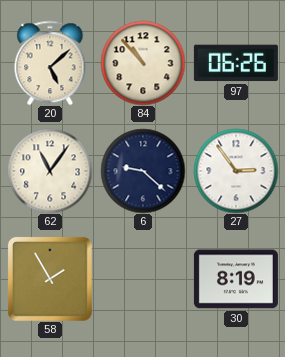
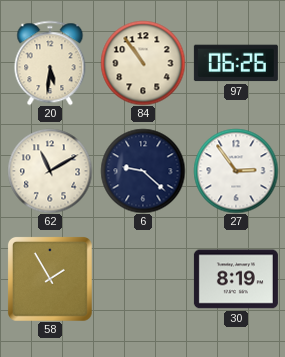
20: 5:08 -> 5:31 (50, 63)
84: 10:53 -> 10:54 (143, 63)
62: 11:06 -> 11:10 (50, 171)
